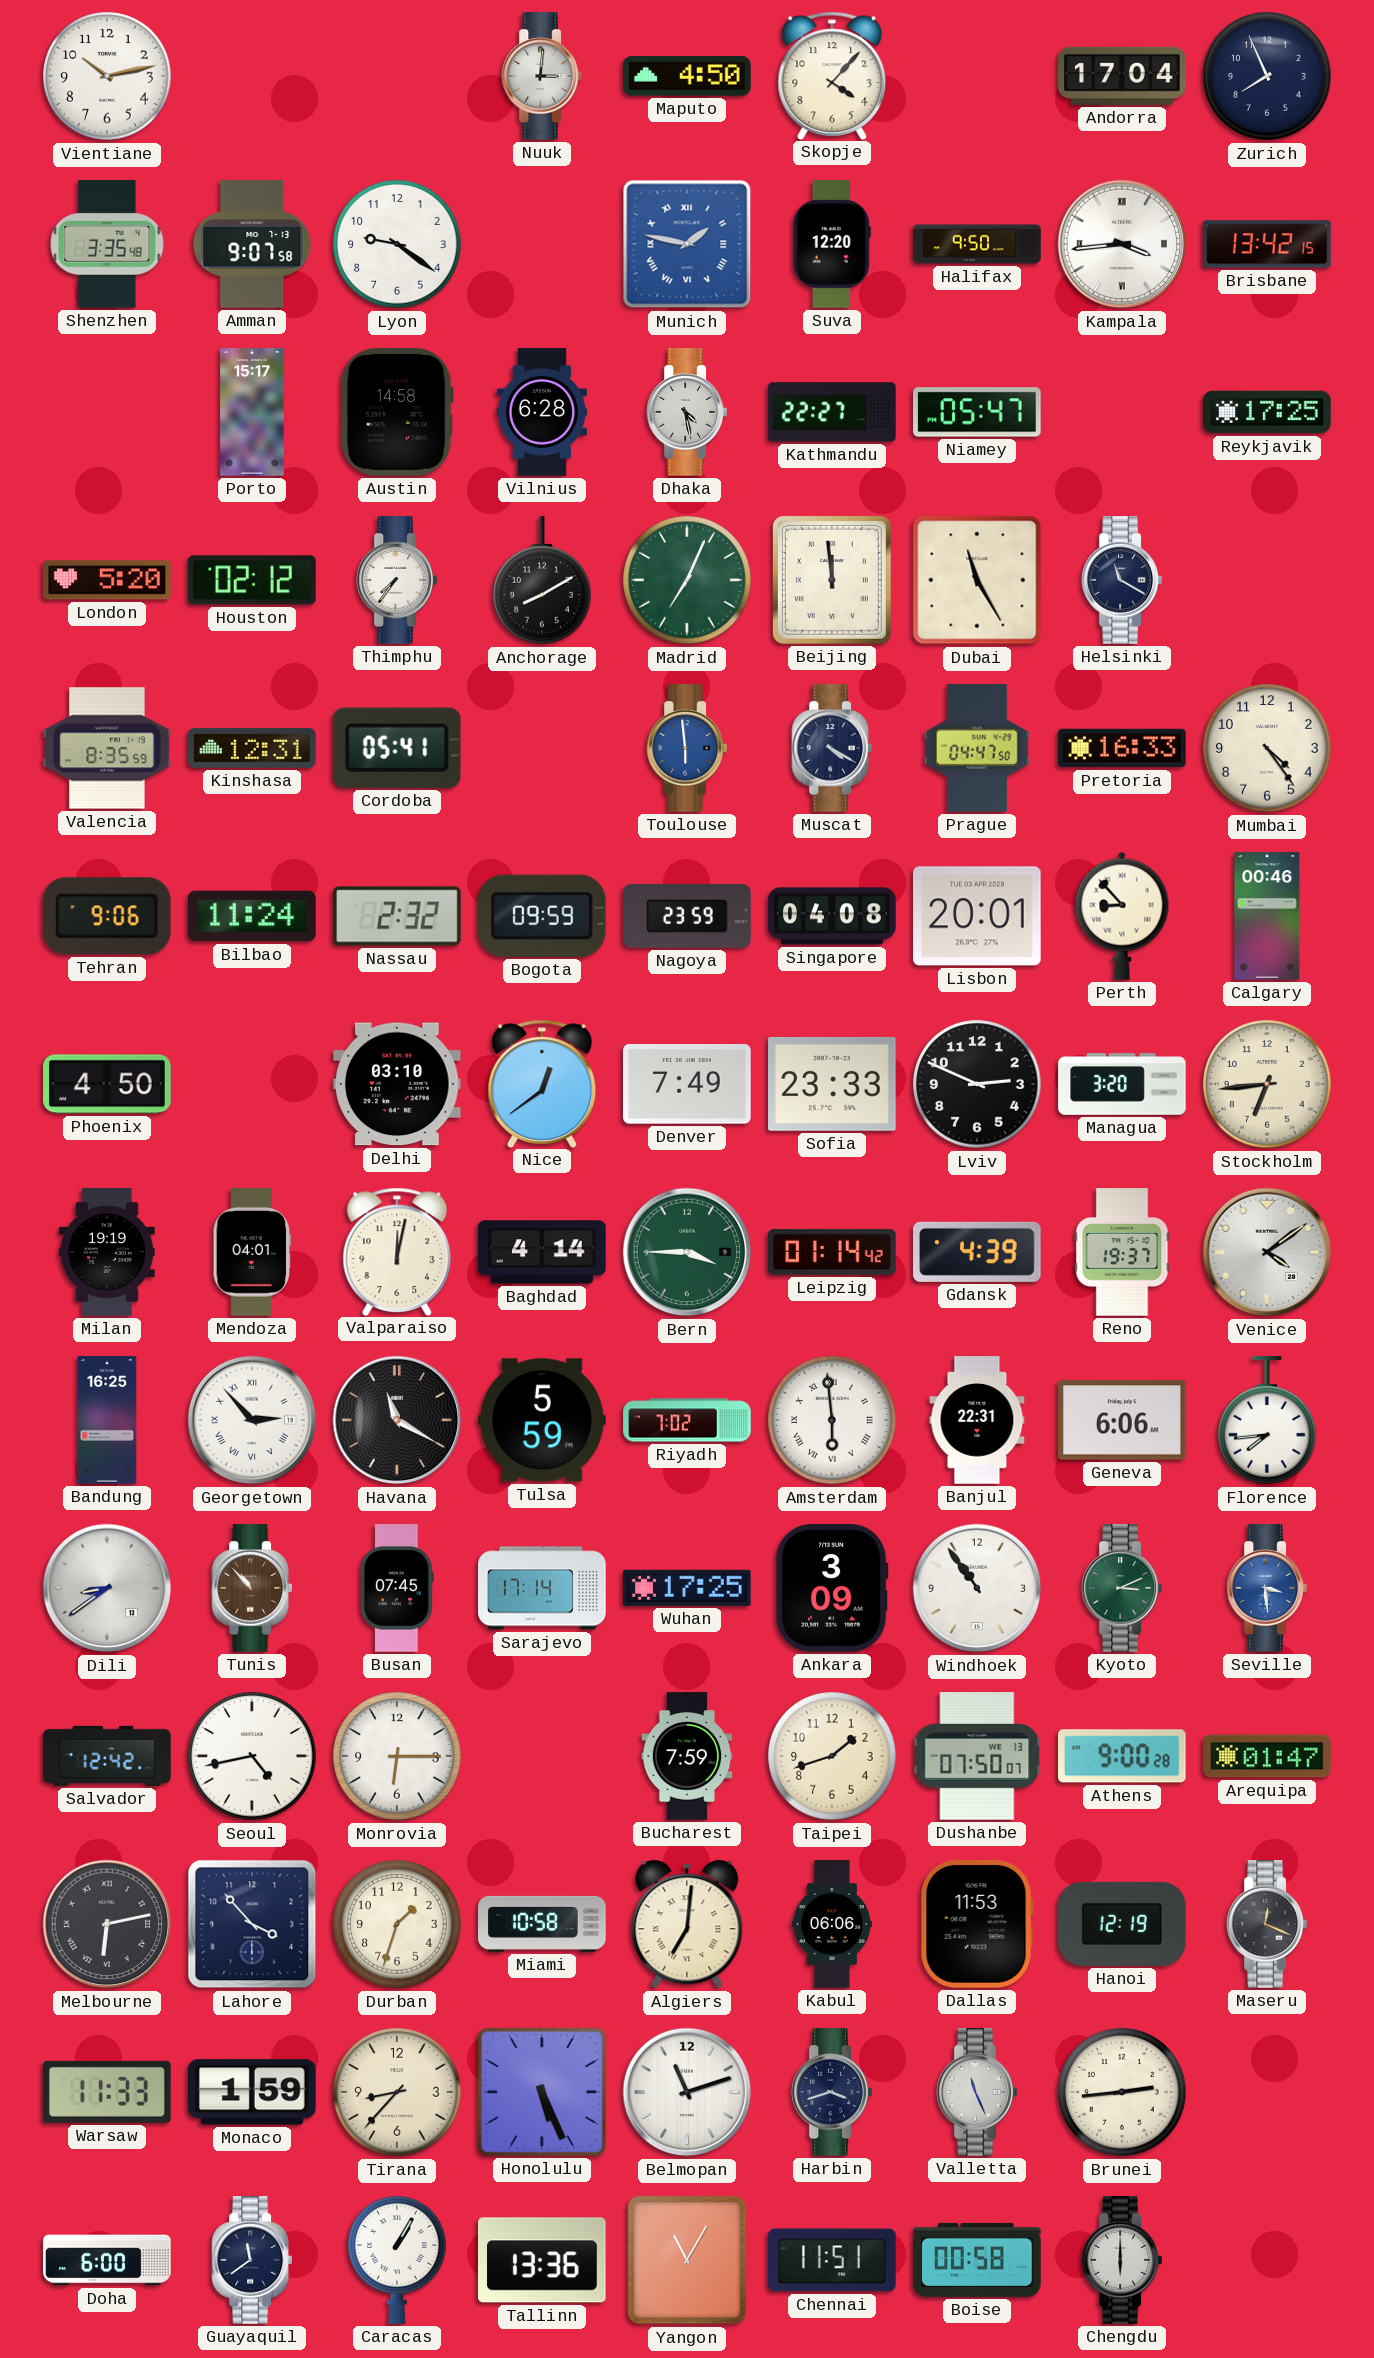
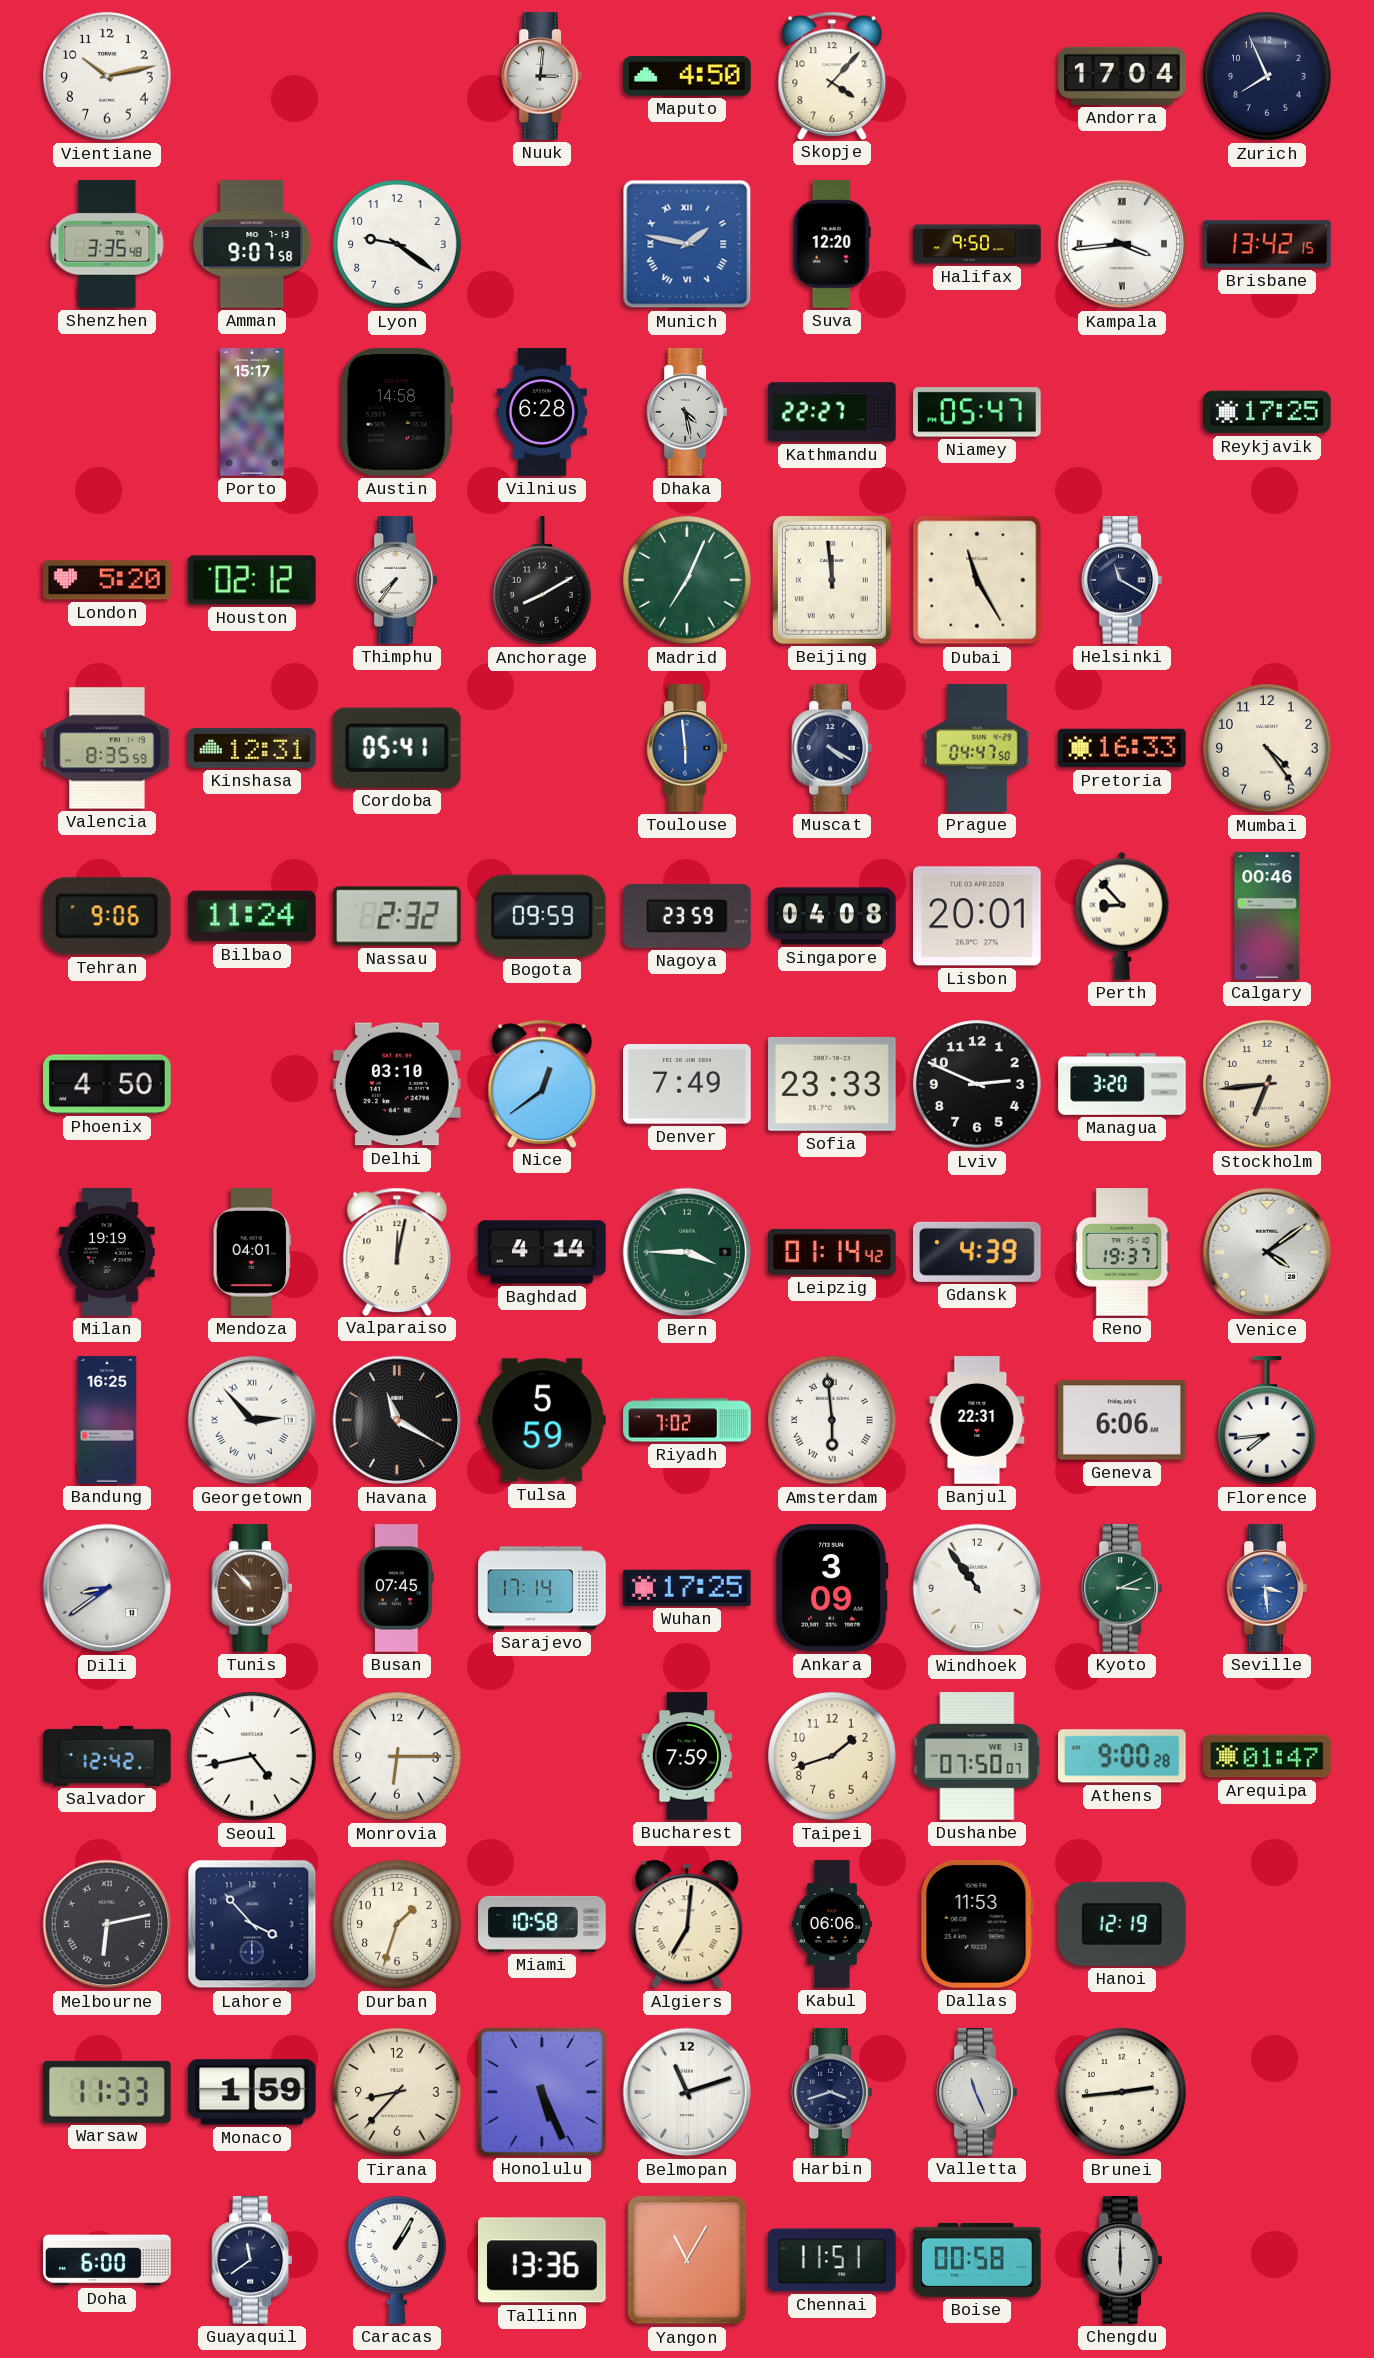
Maseru: 12:19 -> none (1266, 1924)
